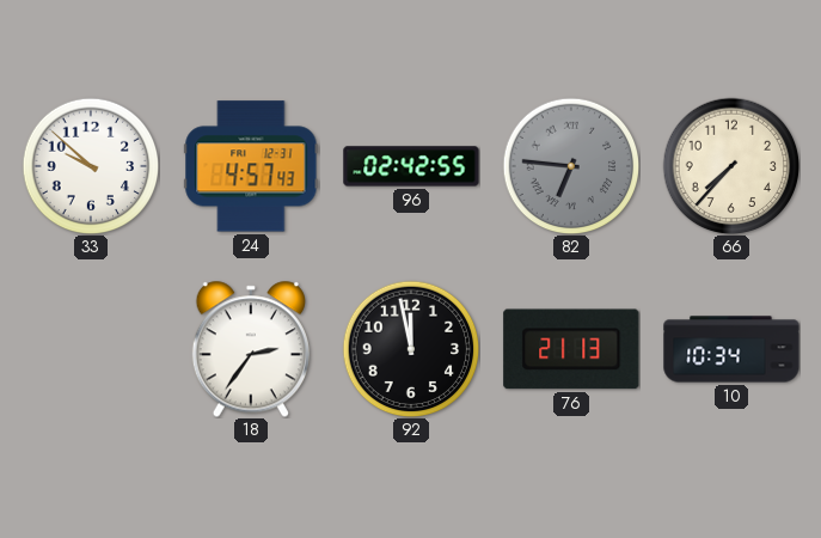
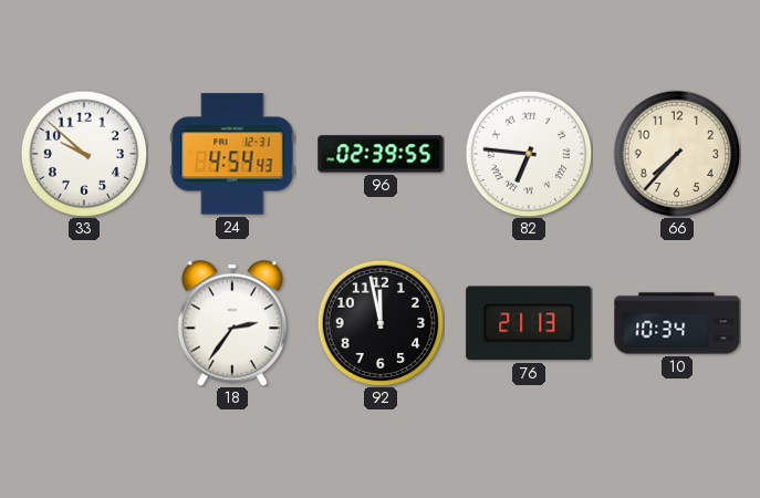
24: 4:57 -> 4:54 (232, 154)
96: 02:42 -> 02:39 (381, 154)
82 dial: grey -> white (529, 154)
